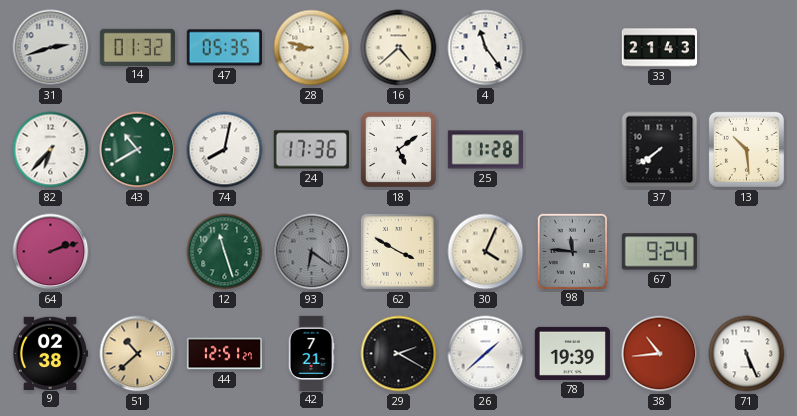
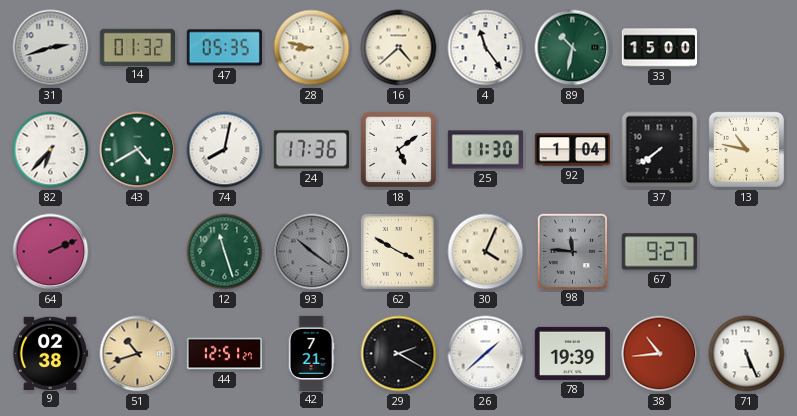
89: none -> 10:32 (573, 48)
33: 21:43 -> 15:00 (659, 48)
43: 10:40 -> 4:40 (138, 150)
25: 11:28 -> 11:30 (485, 150)
92: none -> 1:04 (572, 150)
13: 10:29 -> 10:47 (746, 149)
64: 2:12 -> 2:11 (51, 252)
93: 6:21 -> 10:21 (312, 252)
67: 9:24 -> 9:27 (659, 252)
51: 10:38 -> 10:42 (138, 354)
